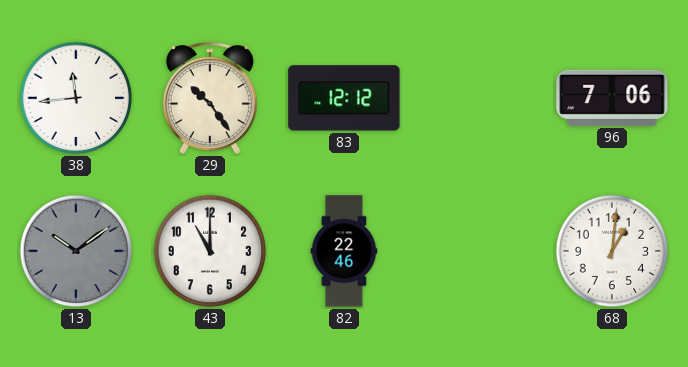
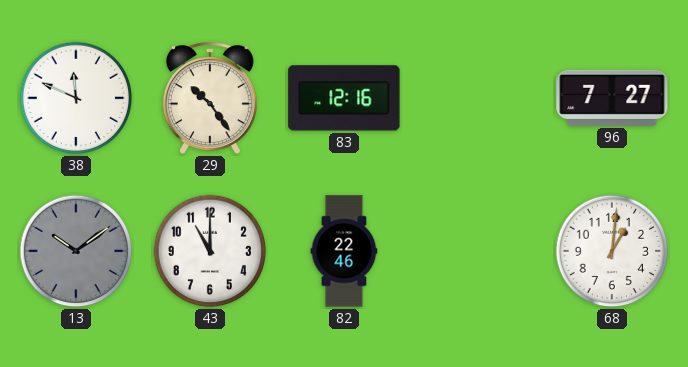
38: 11:44 -> 11:49 (76, 98)
83: 12:12 -> 12:16 (344, 98)
96: 7:06 -> 7:27 (612, 98)
